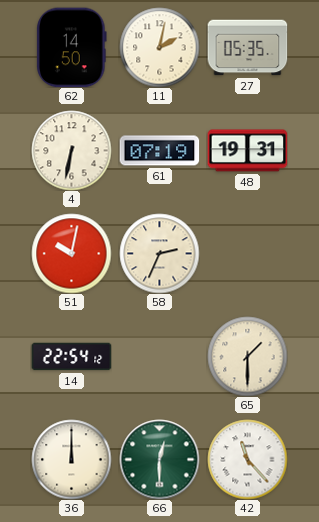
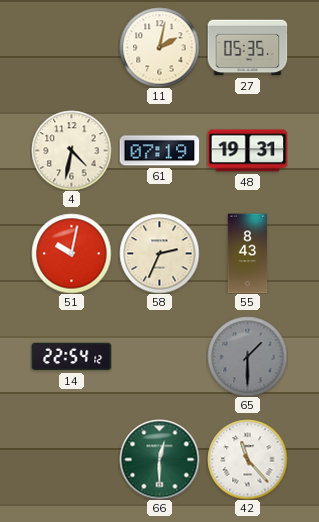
62: 14:50 -> none (72, 47)
4: 6:32 -> 4:32 (71, 150)
55: none -> 8:43 (248, 253)
65 dial: cream -> grey (247, 356)
36: 12:00 -> none (71, 459)
